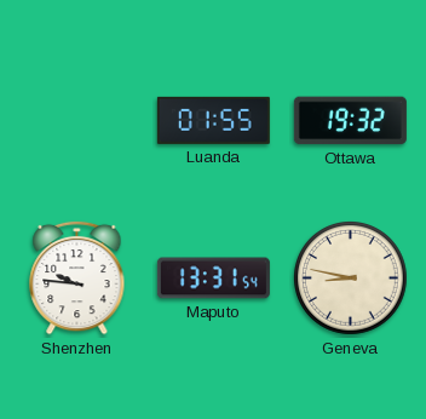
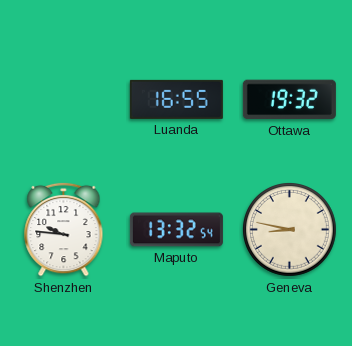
Luanda: 01:55 -> 16:55 (176, 99)
Maputo: 13:31 -> 13:32 (176, 230)
